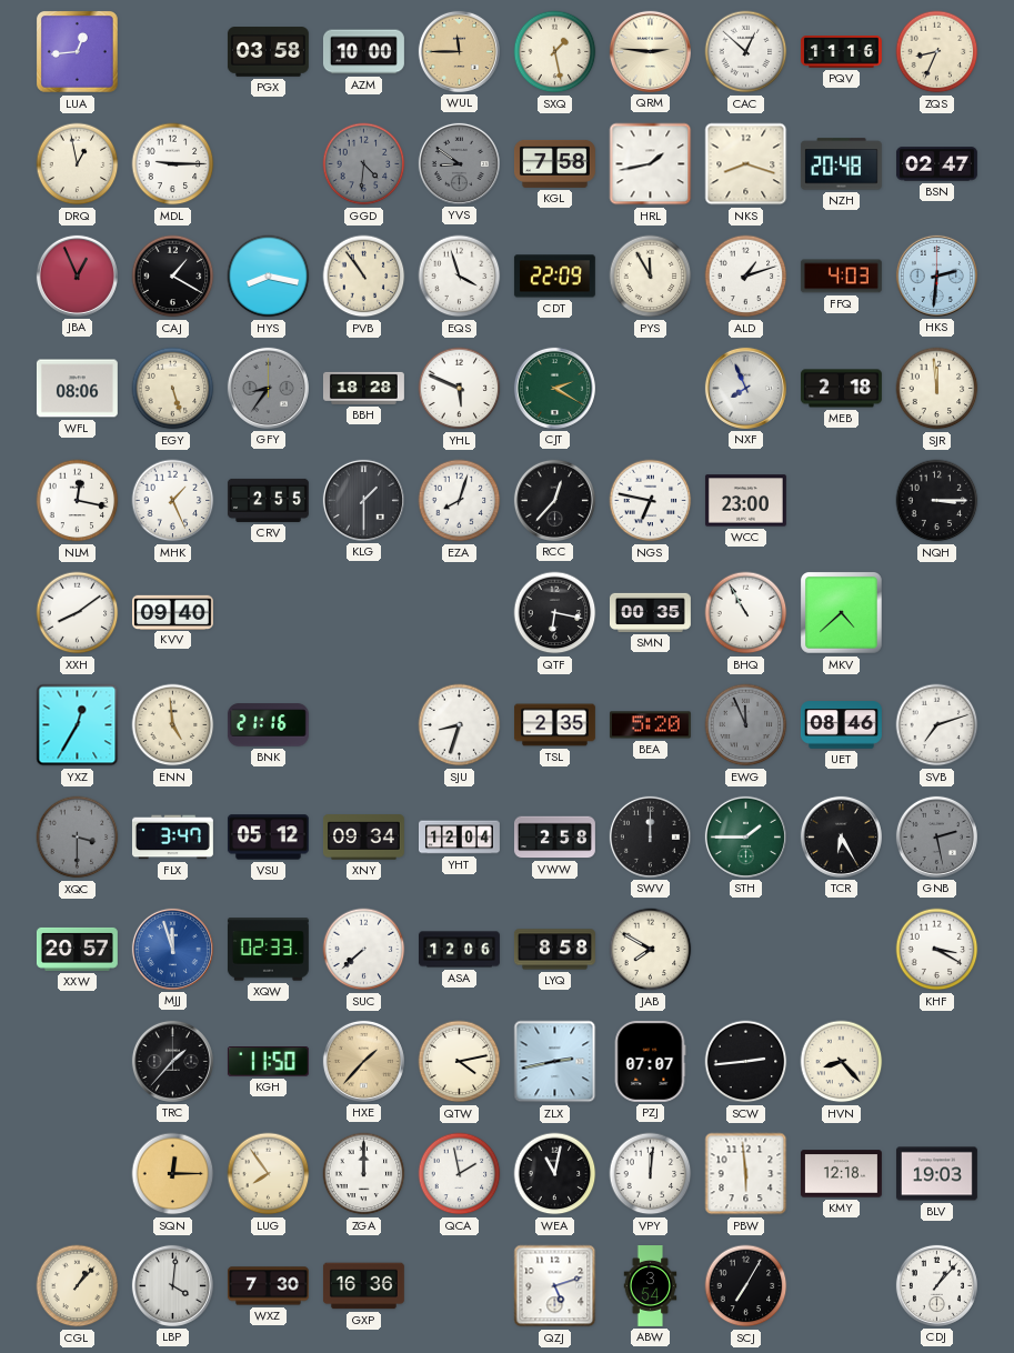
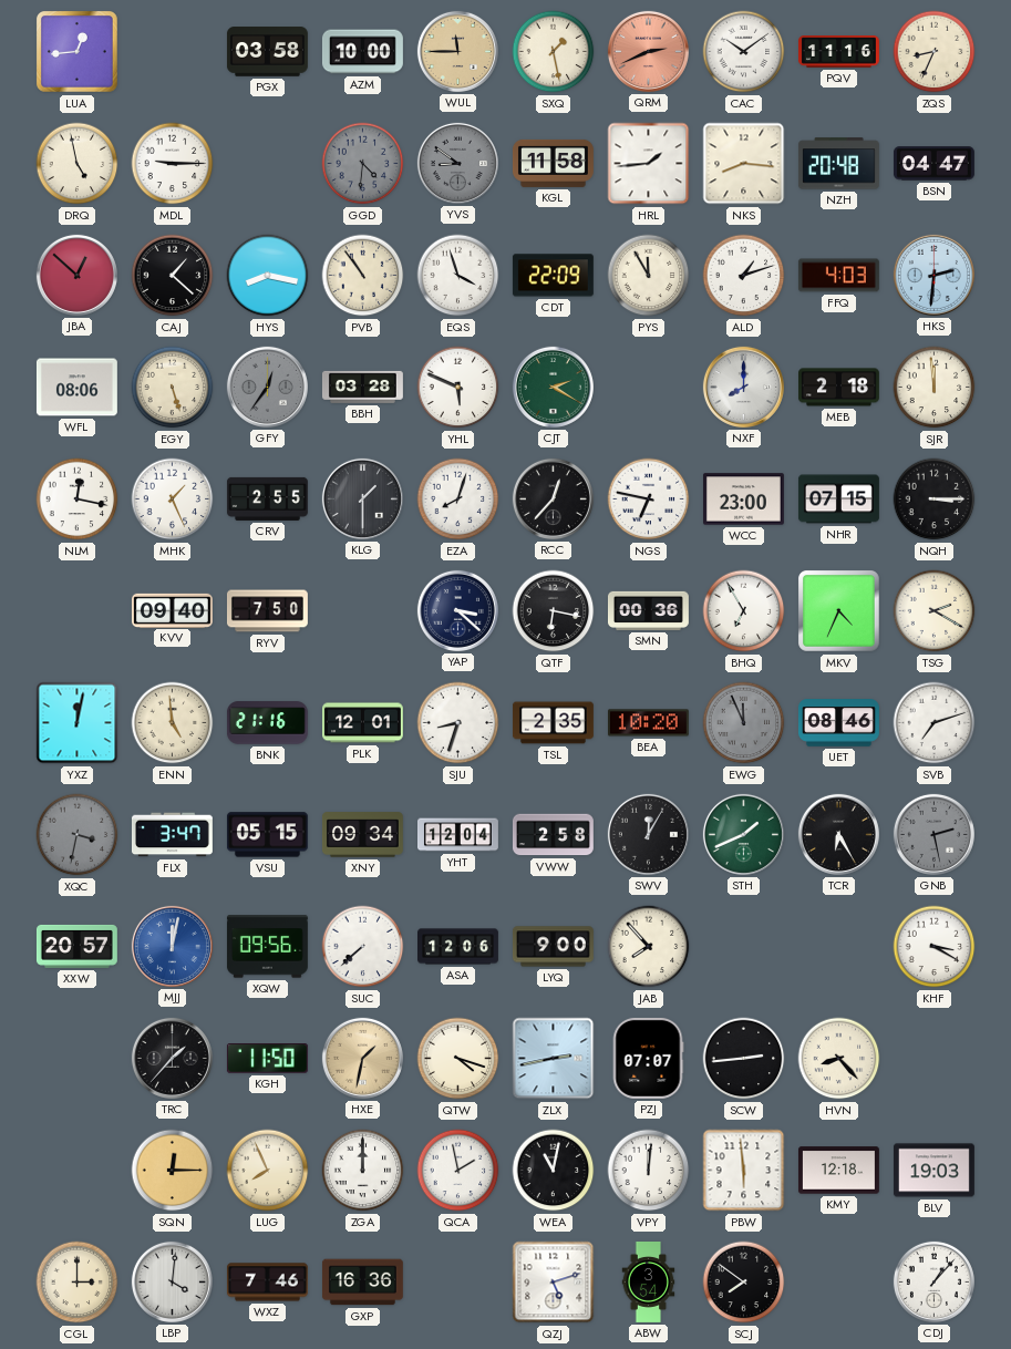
QRM: 2:46 -> 2:41 (648, 51)
QRM dial: cream -> salmon (648, 51)
CAC: 12:52 -> 10:09 (744, 52)
DRQ: 12:58 -> 4:58 (78, 164)
KGL: 7:58 -> 11:58 (553, 163)
HRL: 1:43 -> 1:44 (649, 164)
NKS: 8:18 -> 8:16 (744, 164)
BSN: 02:47 -> 04:47 (933, 164)
JBA: 12:56 -> 12:52 (76, 275)
CAJ: 1:20 -> 1:22 (173, 276)
GFY: 8:36 -> 12:36 (267, 387)
BBH: 18:28 -> 03:28 (362, 387)
NXF: 7:56 -> 8:00 (743, 387)
NHR: none -> 07:15 (838, 500)
XXH: 8:09 -> none (78, 613)
RYV: none -> 7:50 (267, 611)
YAP: none -> 3:22 (457, 610)
SMN: 00:35 -> 00:36 (648, 610)
BHQ: 10:55 -> 6:55 (744, 611)
MKV: 4:38 -> 4:34 (839, 611)
TSG: none -> 2:20 (935, 611)
YXZ: 12:35 -> 12:02 (78, 723)
PLK: none -> 12:01 (363, 723)
BEA: 5:20 -> 10:20 (648, 723)
XQC: 3:30 -> 3:32 (78, 835)
VSU: 05:12 -> 05:15 (267, 835)
SWV: 12:00 -> 12:05 (648, 834)
STH: 1:45 -> 1:41 (743, 834)
MJJ: 11:57 -> 12:02 (172, 946)
XQW: 02:33 -> 09:56 (267, 947)
LYQ: 8:58 -> 9:00 (553, 947)
JAB: 7:50 -> 7:53 (649, 947)
HXE: 1:37 -> 1:32 (362, 1058)
QTW: 4:13 -> 4:18 (458, 1059)
LUG: 7:54 -> 7:56 (268, 1171)
CGL: 1:07 -> 3:00 (78, 1283)
WXZ: 7:30 -> 7:46 (267, 1283)
SCJ: 7:05 -> 7:51 (744, 1283)
